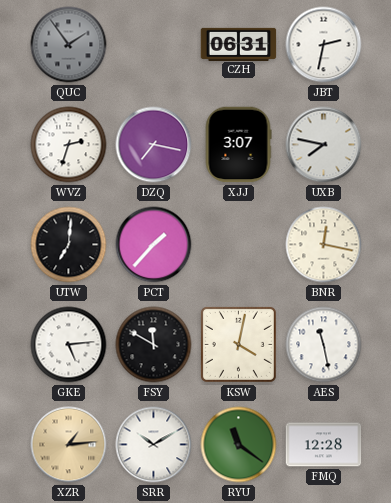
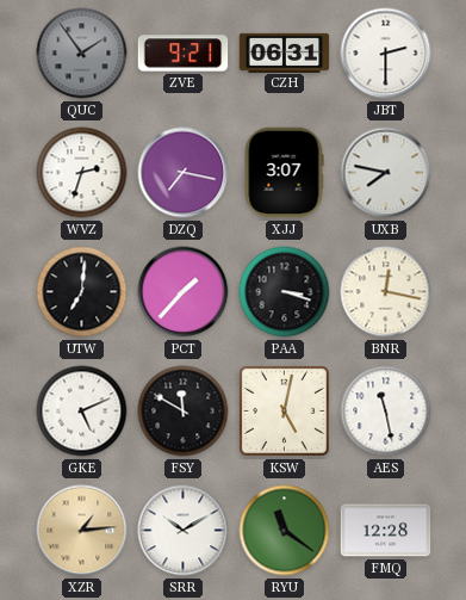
ZVE: none -> 9:21 (184, 54)
JBT: 2:32 -> 2:30 (386, 54)
PAA: none -> 3:18 (285, 292)
GKE: 5:14 -> 5:11 (82, 412)
KSW: 4:02 -> 5:02 (284, 410)
